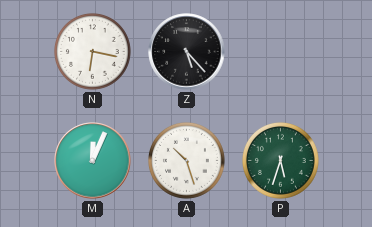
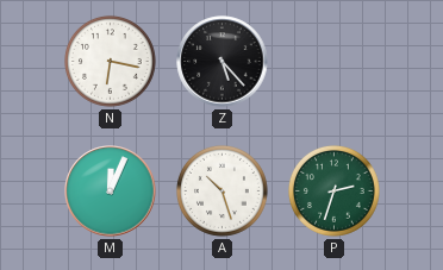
P: 5:33 -> 2:33 (333, 190)
